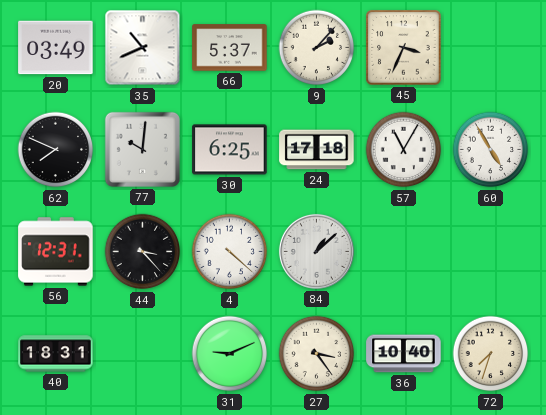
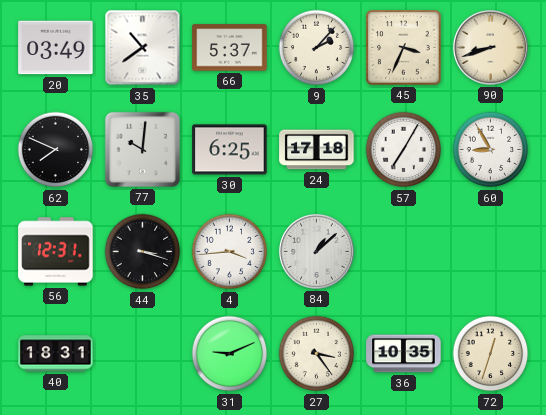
35: 10:41 -> 10:39 (143, 48)
90: none -> 8:42 (490, 47)
57: 11:05 -> 7:05 (404, 150)
60: 4:55 -> 8:55 (491, 150)
44: 3:23 -> 3:18 (143, 252)
4: 4:22 -> 3:44 (230, 252)
36: 10:40 -> 10:35 (404, 354)
72: 7:33 -> 12:33 (491, 354)
